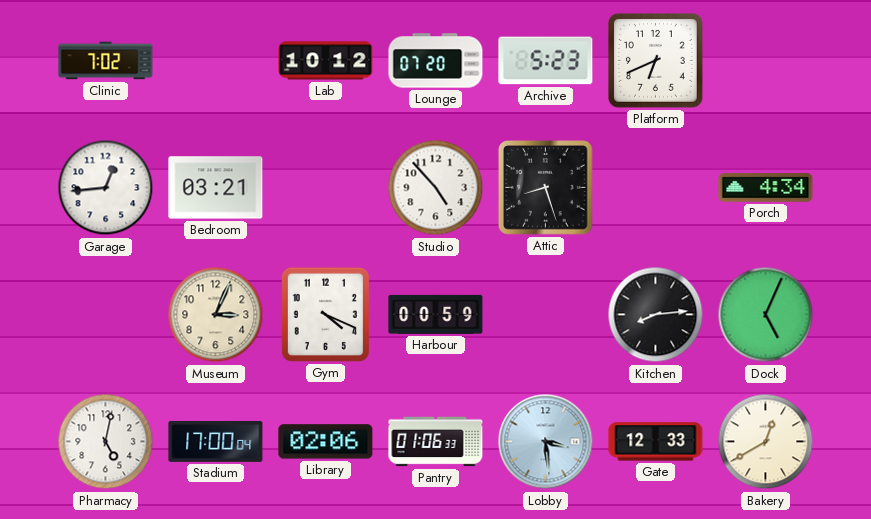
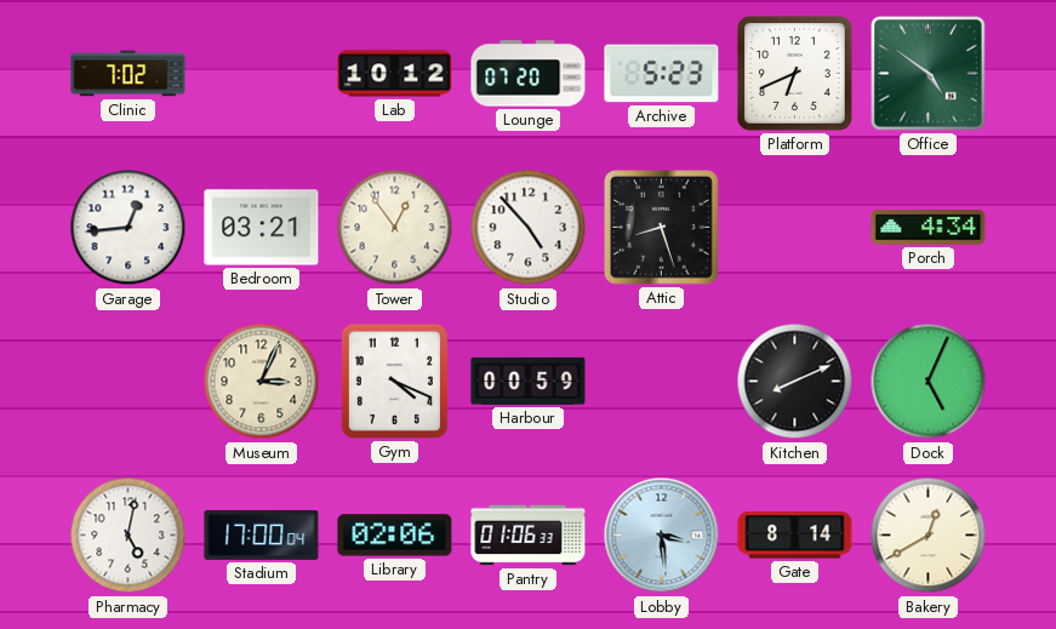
Office: none -> 4:51 (929, 74)
Tower: none -> 12:54 (395, 228)
Kitchen: 8:14 -> 8:11 (795, 382)
Gate: 12:33 -> 8:14 (795, 536)
